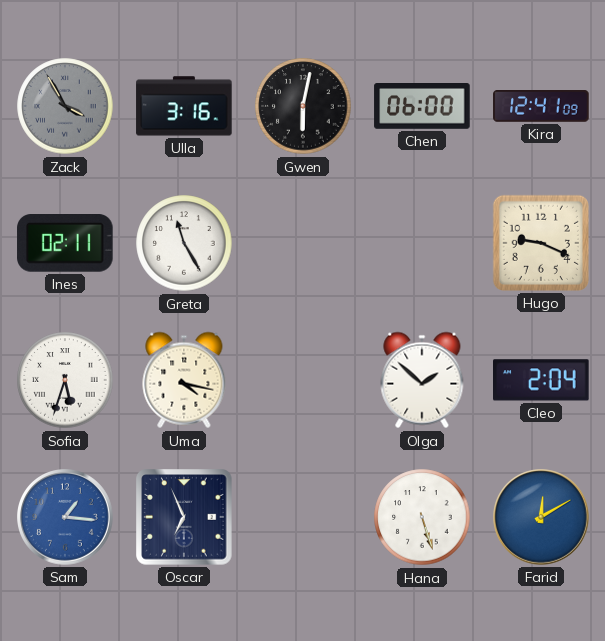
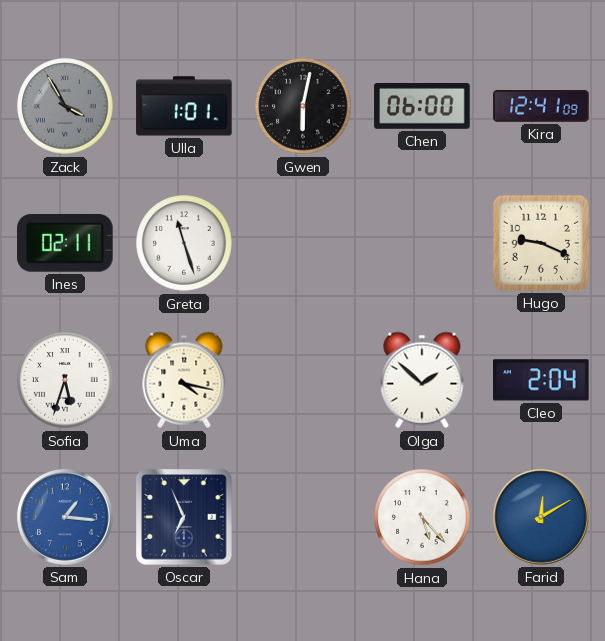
Ulla: 3:16 -> 1:01 (184, 106)
Greta: 11:25 -> 11:27 (184, 243)
Hana: 5:27 -> 5:23 (422, 517)
